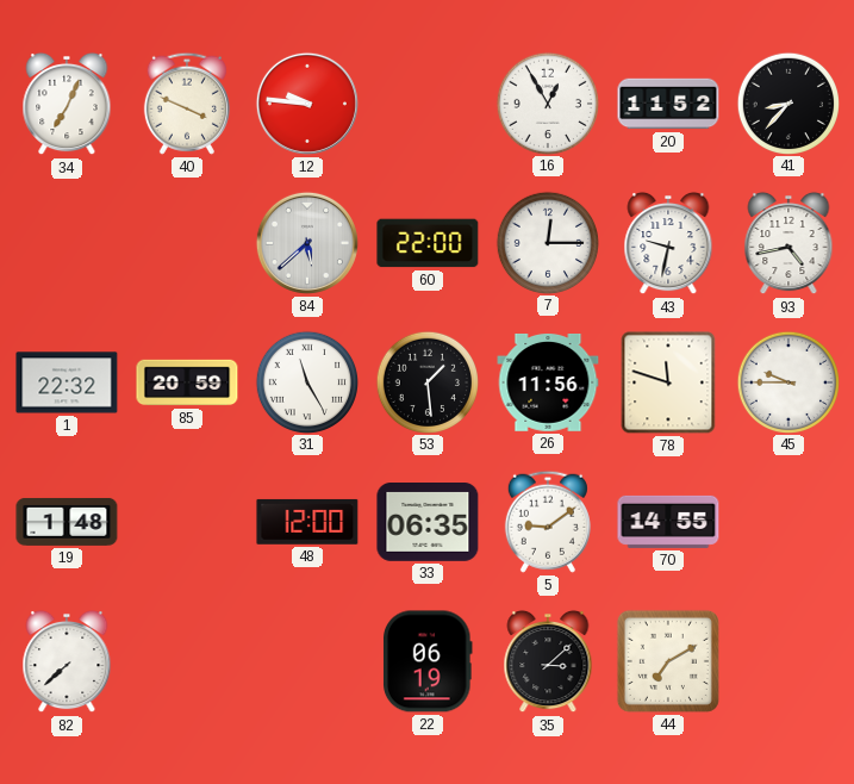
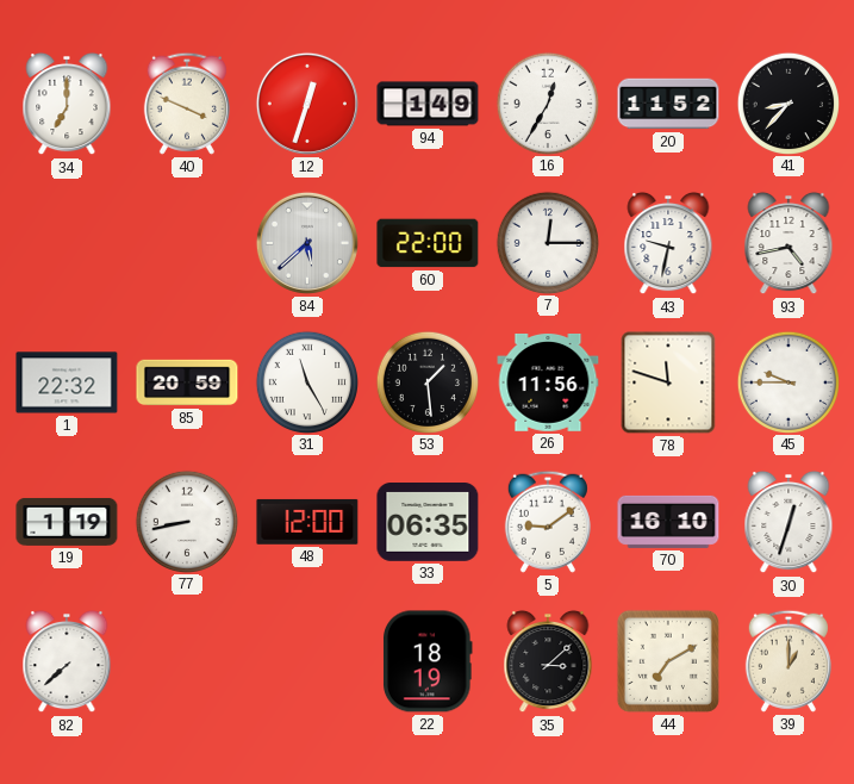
34: 7:04 -> 7:00 (67, 104)
12: 9:46 -> 12:33 (307, 104)
94: none -> 1:49 (428, 104)
16: 12:55 -> 12:35 (547, 102)
19: 1:48 -> 1:19 (67, 522)
77: none -> 8:43 (186, 521)
70: 14:55 -> 16:10 (668, 522)
30: none -> 12:33 (788, 522)
22: 06:19 -> 18:19 (429, 661)
39: none -> 1:00 (788, 661)
